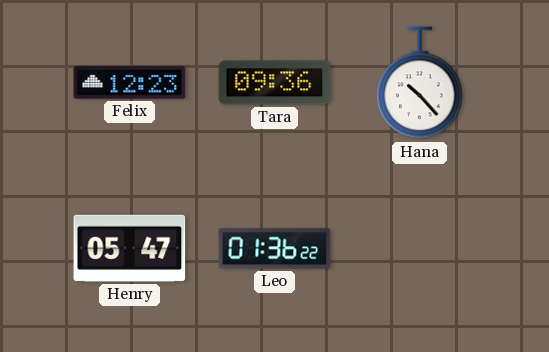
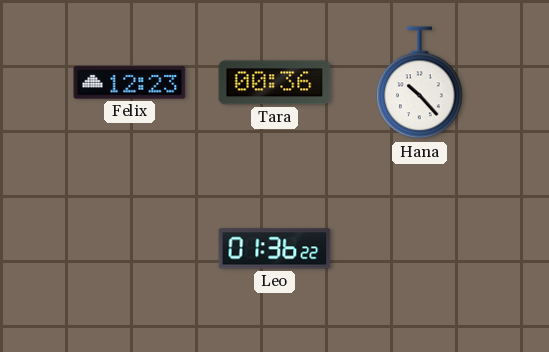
Tara: 09:36 -> 00:36 (275, 83)
Henry: 05:47 -> none (130, 248)
